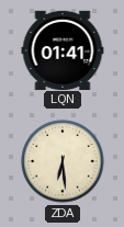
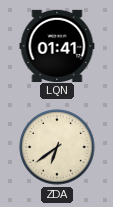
ZDA: 6:29 -> 6:39 (57, 147)
